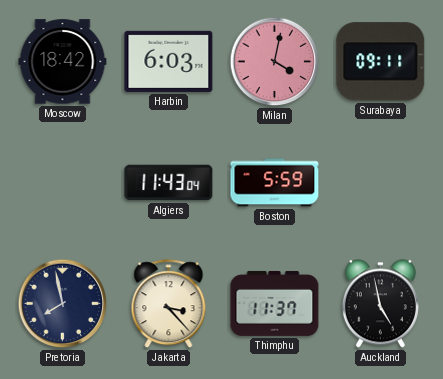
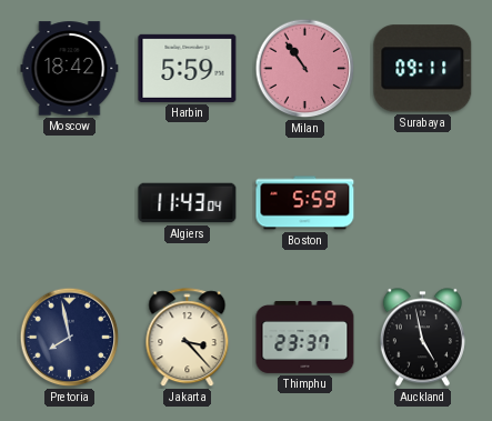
Harbin: 6:03 -> 5:59 (188, 68)
Milan: 4:02 -> 10:54 (305, 69)
Thimphu: 11:37 -> 23:37 (305, 337)
